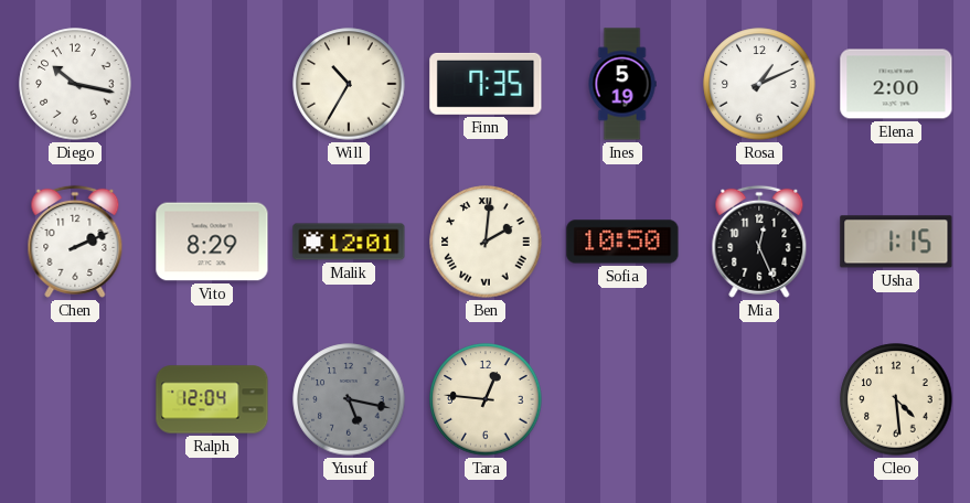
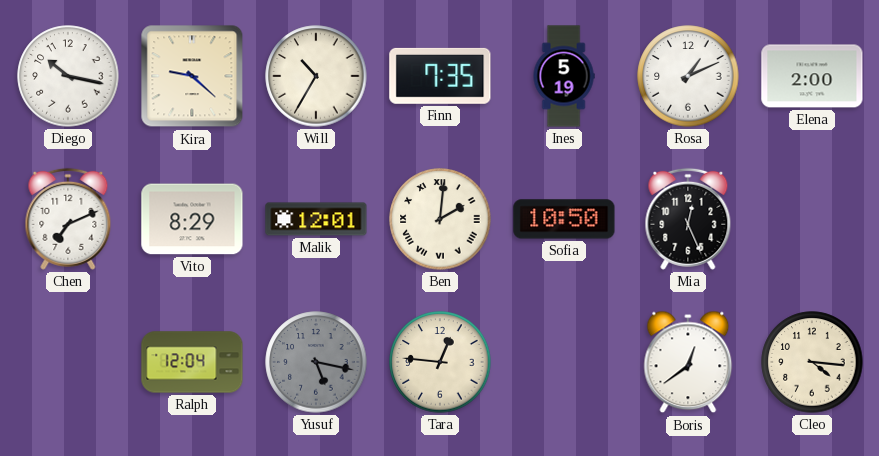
Kira: none -> 9:22 (192, 76)
Chen: 2:11 -> 7:11 (68, 219)
Usha: 1:15 -> none (896, 242)
Boris: none -> 12:39 (688, 362)
Cleo: 4:29 -> 4:16 (812, 362)
